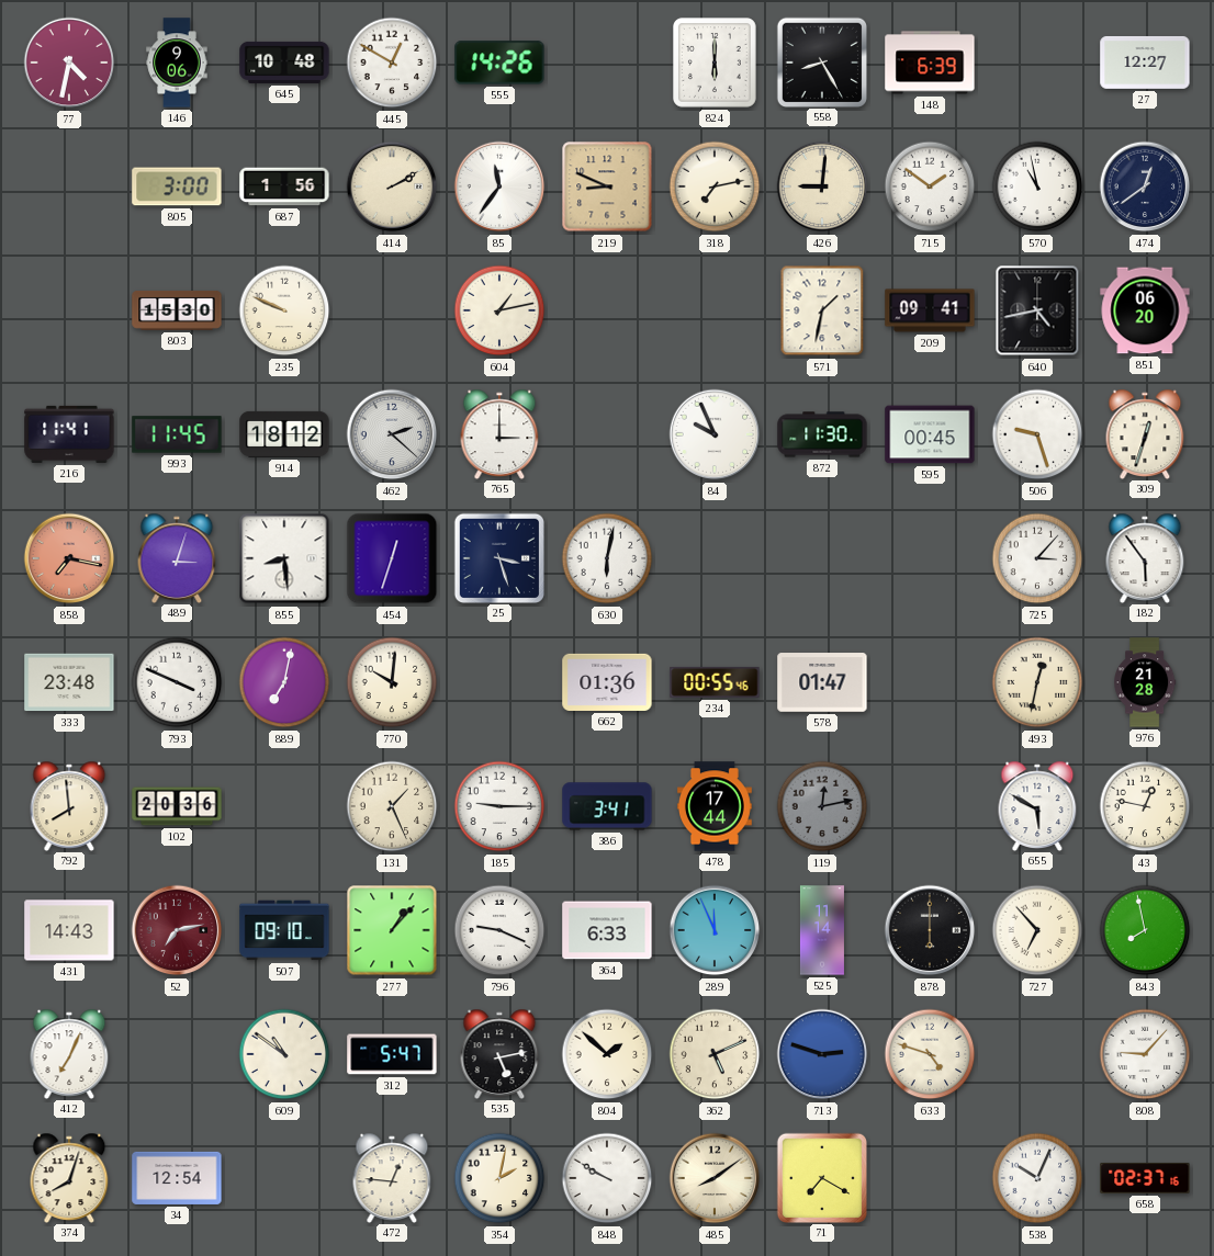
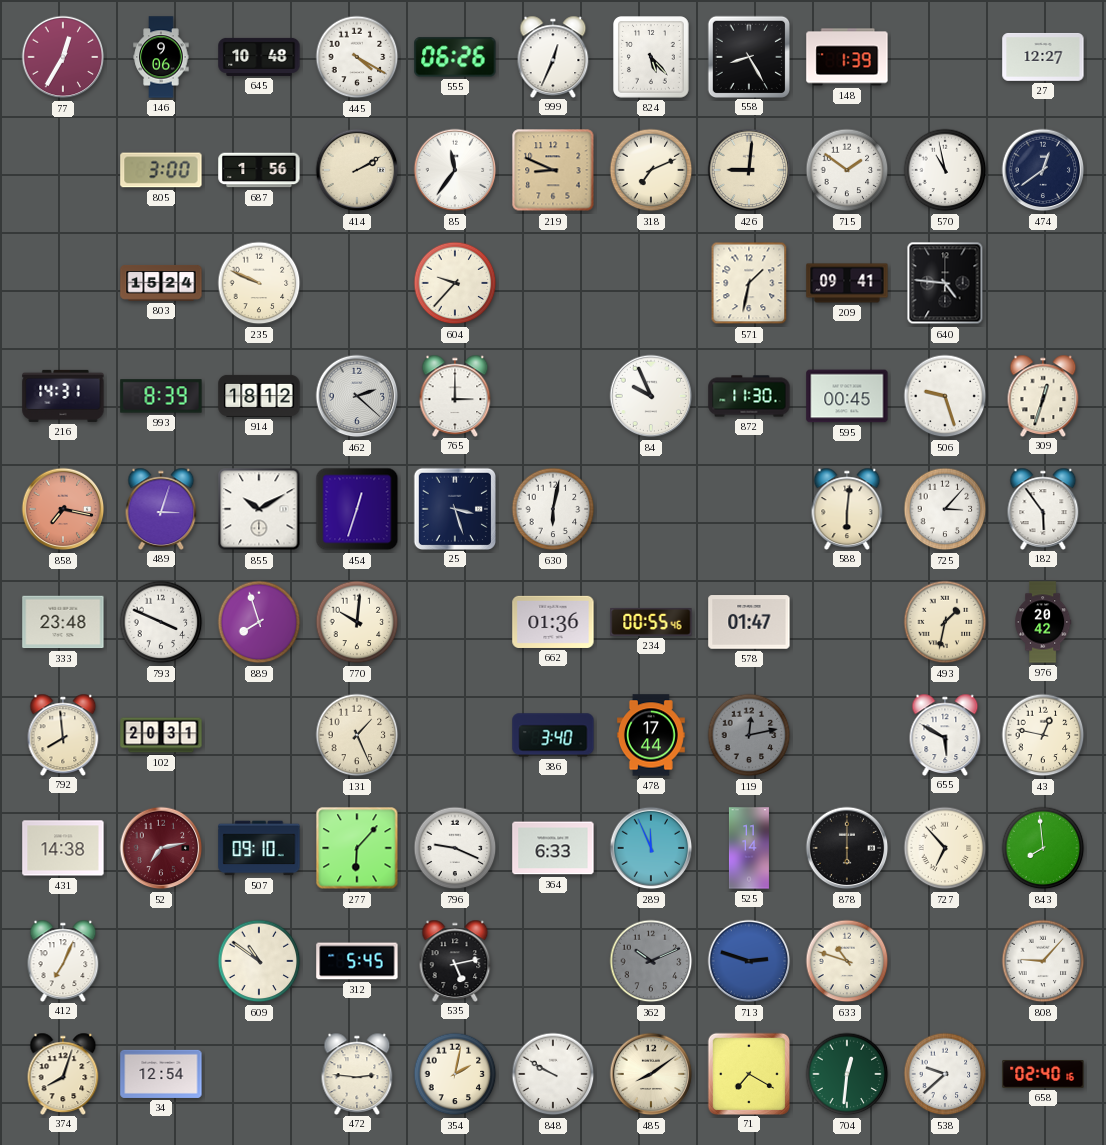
77: 4:32 -> 12:35 (63, 57)
445: 12:50 -> 4:20 (357, 57)
555: 14:26 -> 06:26 (455, 57)
999: none -> 12:34 (553, 56)
824: 6:00 -> 5:23 (652, 58)
148: 6:39 -> 1:39 (847, 57)
318: 7:13 -> 7:11 (651, 170)
803: 15:30 -> 15:24 (161, 283)
604: 1:13 -> 9:37 (455, 283)
640: 4:43 -> 4:46 (945, 283)
851: 06:20 -> none (1145, 310)
216: 11:41 -> 14:31 (63, 396)
993: 11:45 -> 8:39 (161, 396)
855: 8:29 -> 10:10 (259, 509)
588: none -> 6:01 (847, 508)
889: 7:02 -> 7:57 (259, 622)
493: 12:32 -> 1:32 (945, 622)
976: 21:28 -> 20:42 (1044, 622)
102: 20:36 -> 20:31 (161, 735)
185: 9:15 -> none (499, 806)
386: 3:41 -> 3:40 (553, 735)
431: 14:43 -> 14:38 (63, 848)
277: 1:07 -> 6:07 (357, 848)
843: 7:58 -> 7:59 (1043, 848)
312: 5:47 -> 5:45 (357, 961)
804: 1:52 -> none (607, 1054)
362: 5:11 -> 10:11 (651, 961)
362 dial: cream -> grey (651, 961)
633: 4:48 -> 10:48 (847, 961)
472: 12:46 -> 2:46 (357, 1073)
704: none -> 12:31 (847, 1074)
538: 10:04 -> 9:38 (945, 1074)
658: 02:37 -> 02:40 (1043, 1074)
